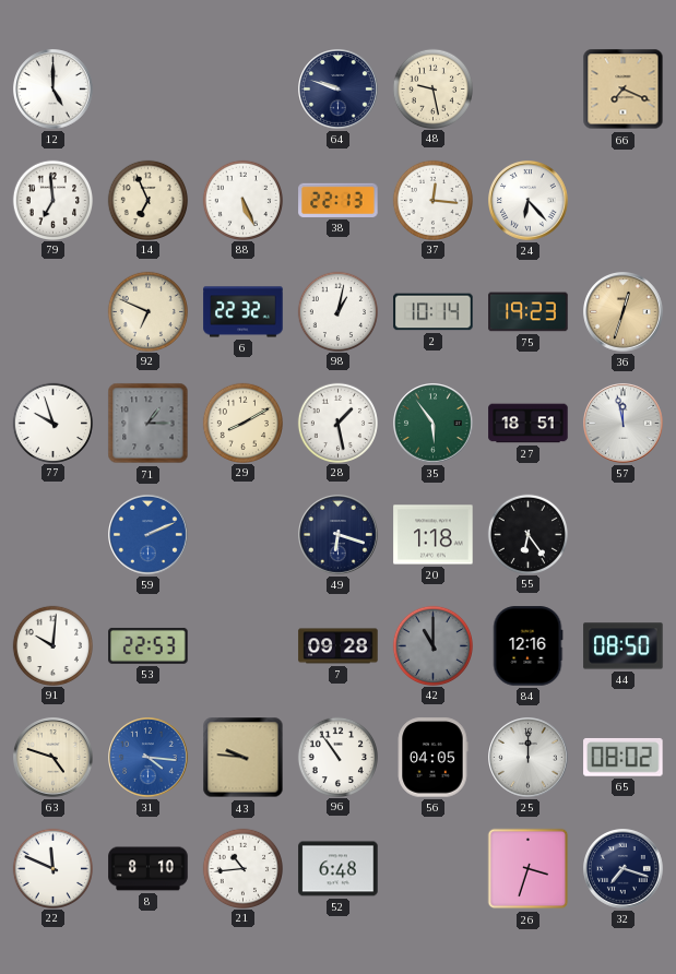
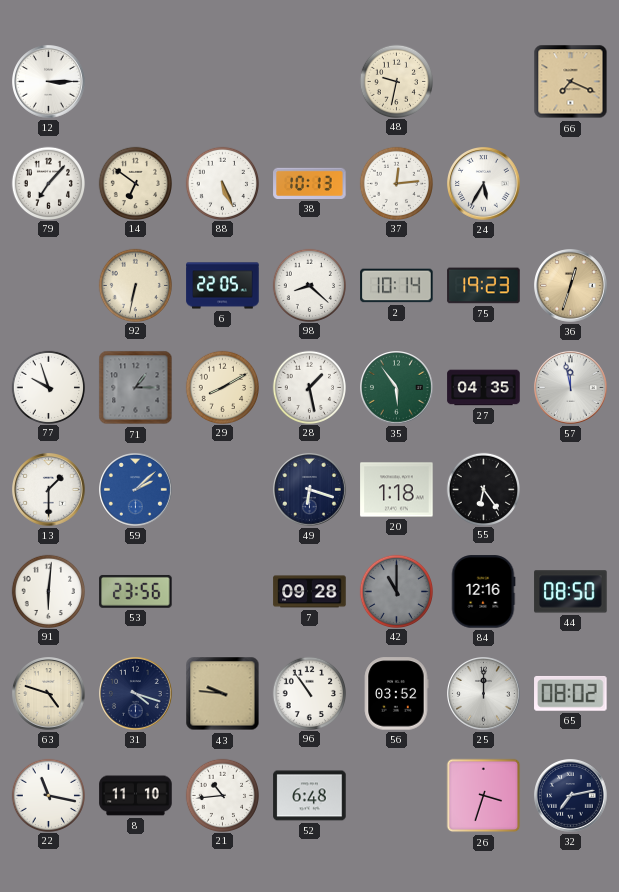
12: 5:00 -> 3:15 (49, 82)
64: 9:48 -> none (339, 90)
48: 9:28 -> 9:32 (396, 81)
79: 6:59 -> 7:07 (48, 183)
14: 6:56 -> 6:51 (135, 183)
38: 22:13 -> 10:13 (310, 183)
37: 12:16 -> 12:14 (396, 183)
24: 6:23 -> 5:35 (484, 184)
92: 6:49 -> 6:32 (135, 285)
6: 22:32 -> 22:05 (223, 286)
98: 1:02 -> 8:22 (309, 285)
27: 18:51 -> 04:35 (484, 388)
13: none -> 1:30 (49, 490)
59: 2:11 -> 2:08 (136, 490)
91: 10:01 -> 6:01 (48, 591)
53: 22:53 -> 23:56 (136, 591)
31: 4:16 -> 4:18 (136, 694)
31 dial: blue -> navy (136, 694)
56: 04:05 -> 03:52 (396, 694)
22: 11:49 -> 11:17 (48, 795)
8: 8:10 -> 11:10 (136, 796)
32: 7:18 -> 7:13 (571, 796)
